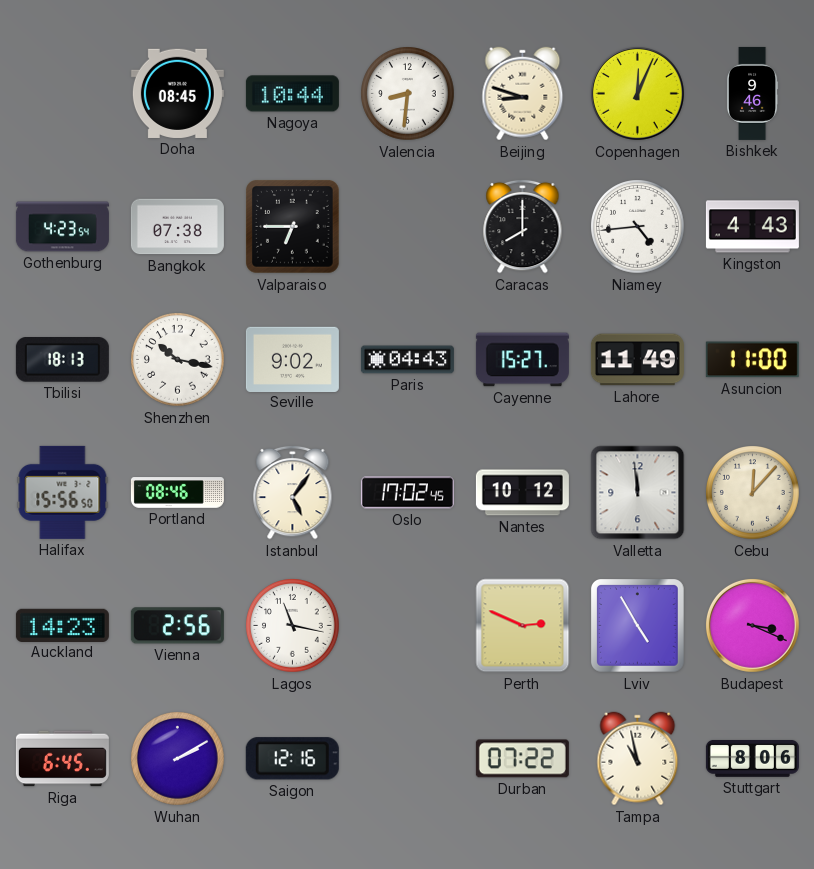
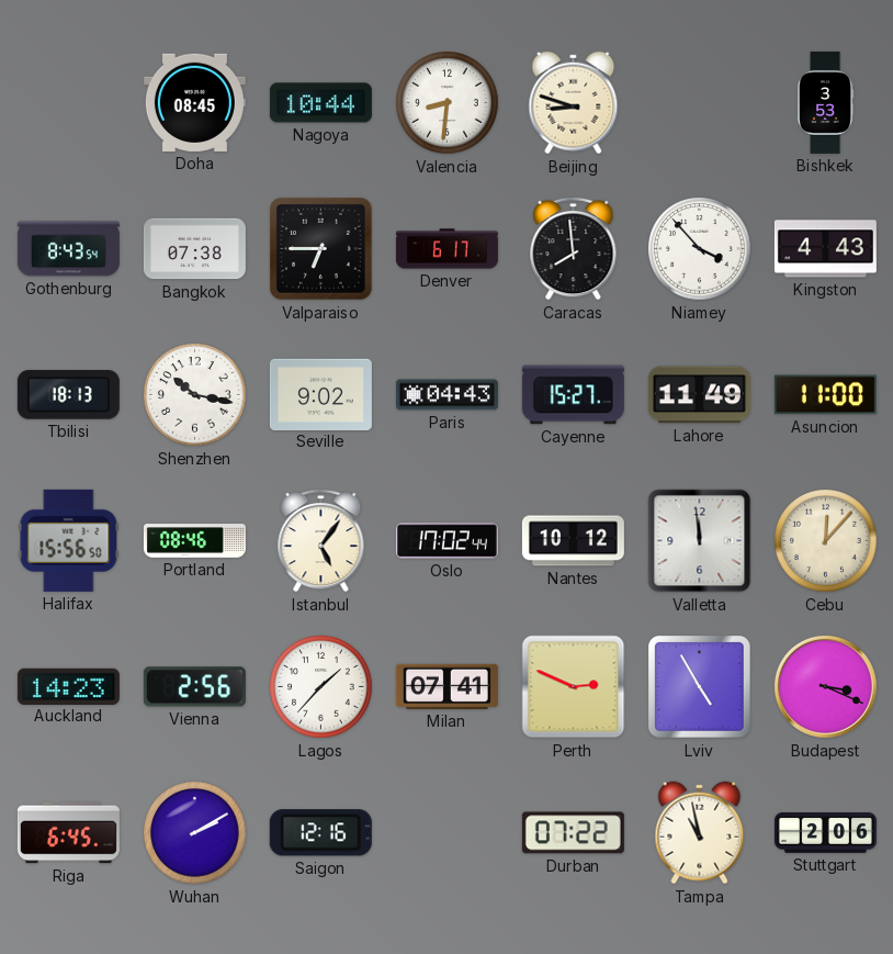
Copenhagen: 12:04 -> none (637, 93)
Bishkek: 9:46 -> 3:53 (825, 102)
Gothenburg: 4:23 -> 8:43 (68, 249)
Denver: none -> 6:17 (446, 249)
Caracas: 8:00 -> 7:59 (574, 248)
Niamey: 4:44 -> 3:53 (700, 249)
Oslo: 17:02:45 -> 17:02:44 (446, 541)
Lagos: 11:17 -> 1:37 (321, 687)
Milan: none -> 07:41 (446, 686)
Stuttgart: 8:06 -> 2:06 (825, 833)
